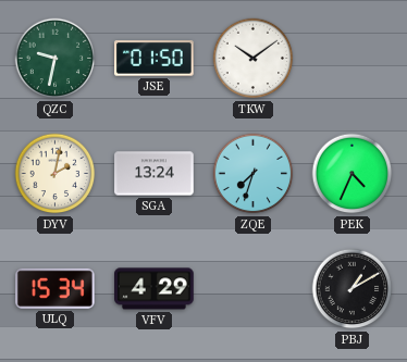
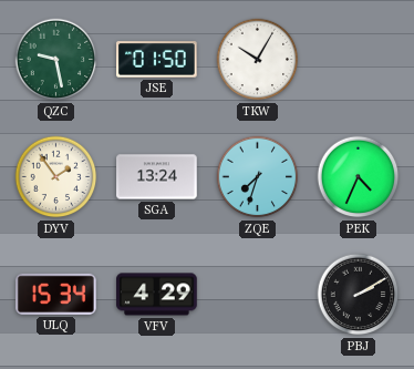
QZC: 9:32 -> 9:28 (56, 60)
TKW: 10:09 -> 10:05 (258, 60)
DYV: 2:02 -> 1:54 (56, 177)
PBJ: 1:10 -> 2:10 (359, 295)
